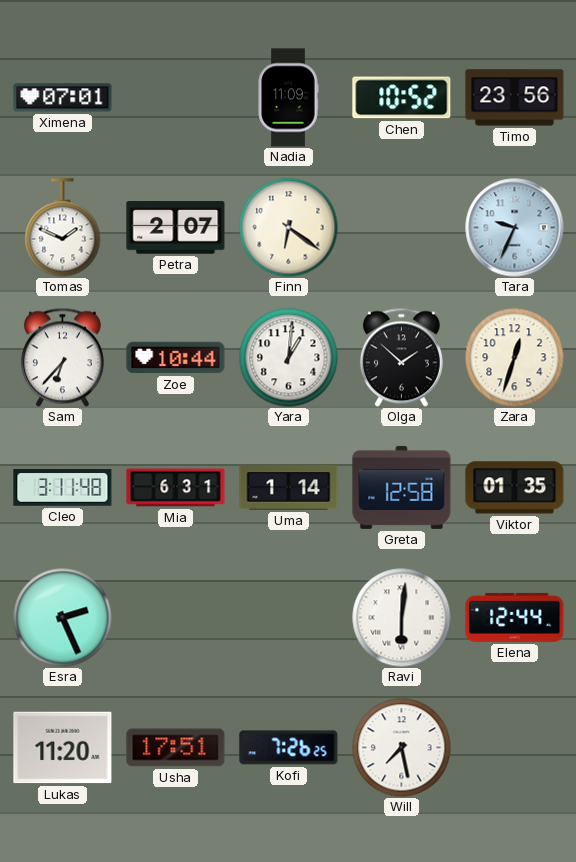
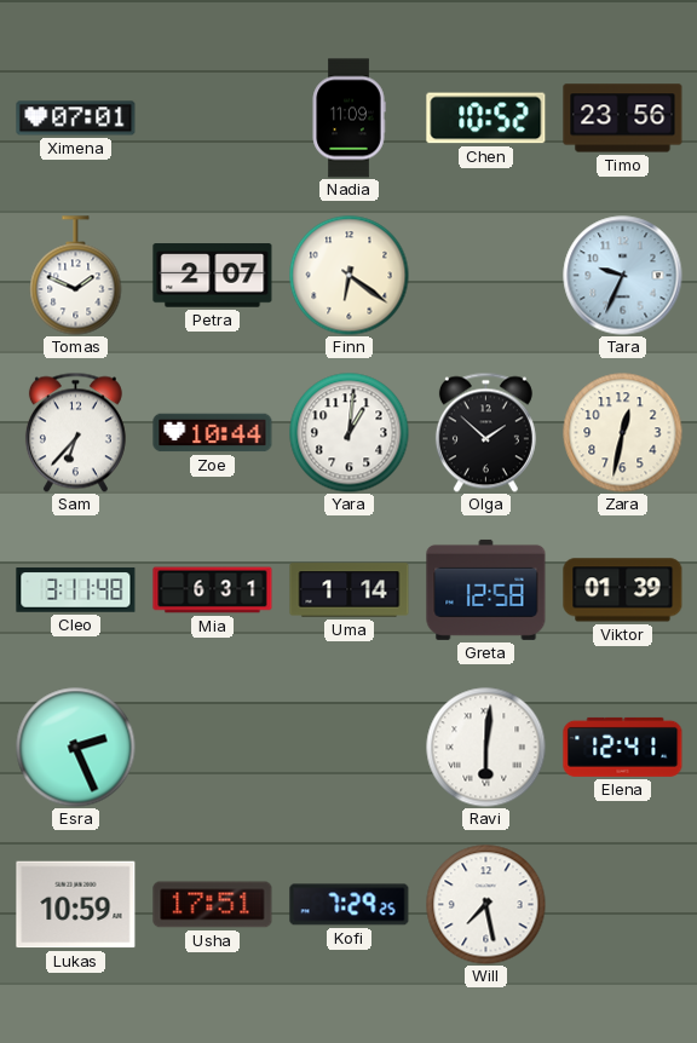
Zara: 12:33 -> 12:32 (623, 433)
Viktor: 01:35 -> 01:39 (623, 590)
Elena: 12:44 -> 12:41 (623, 747)
Lukas: 11:20 -> 10:59 (76, 905)
Kofi: 7:26 -> 7:29 (350, 905)
